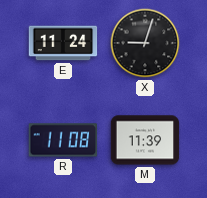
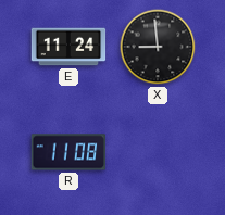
X: 9:03 -> 8:59 (158, 47)
M: 11:39 -> none (145, 140)
